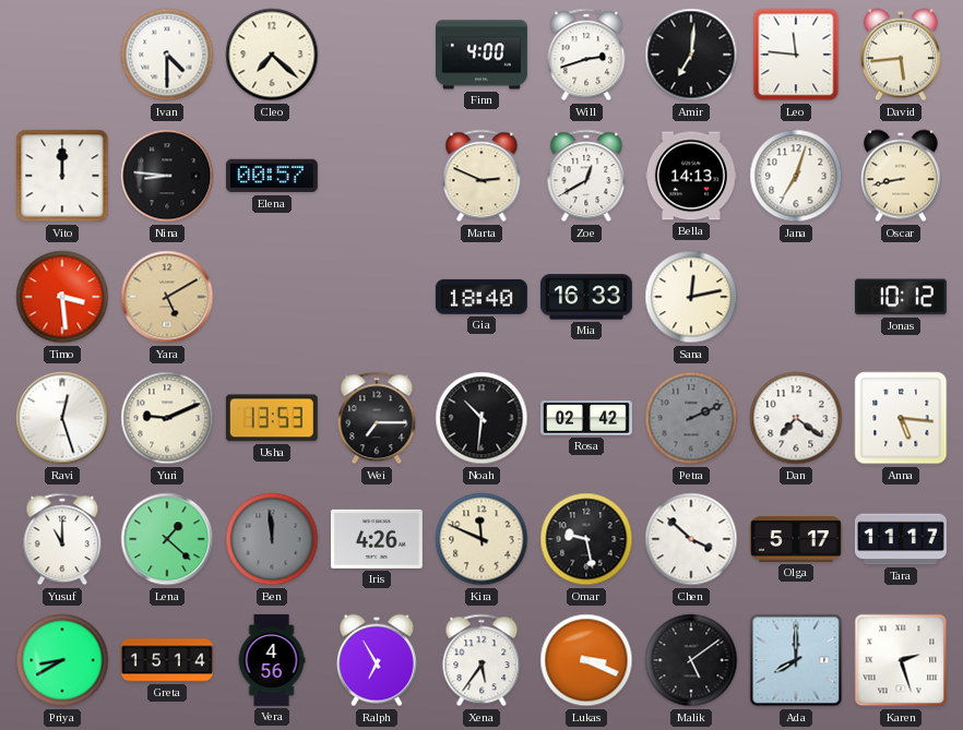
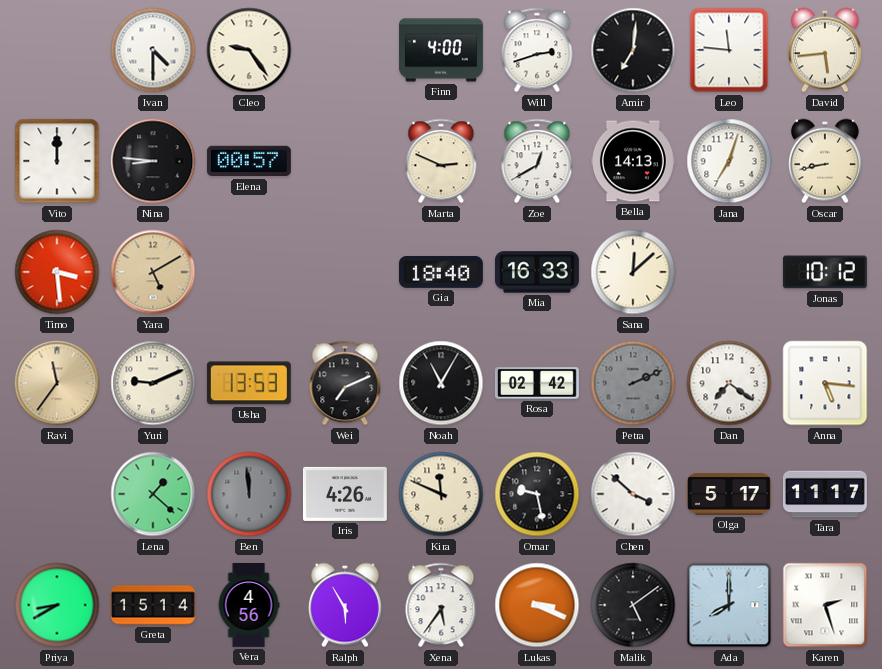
Cleo: 7:22 -> 9:24 (249, 50)
Sana: 12:13 -> 12:08 (633, 272)
Ravi: 12:27 -> 11:36 (57, 383)
Ravi dial: white -> champagne (57, 383)
Wei: 7:15 -> 7:11 (345, 383)
Noah: 10:31 -> 11:05 (441, 383)
Yusuf: 11:00 -> none (62, 539)
Ralph: 6:55 -> 5:55 (345, 605)
